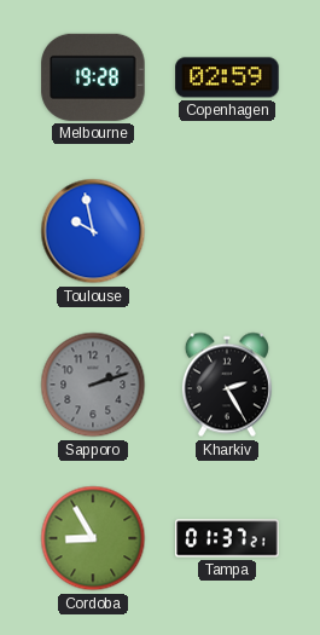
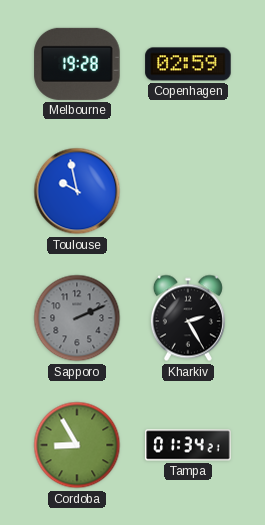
Sapporo: 2:12 -> 2:11 (77, 318)
Tampa: 01:37 -> 01:34 (188, 445)
